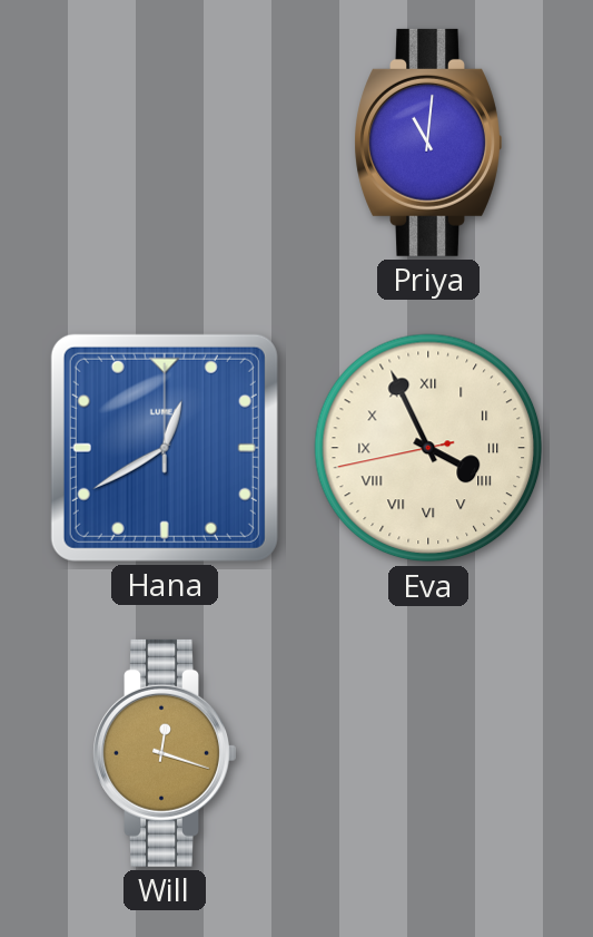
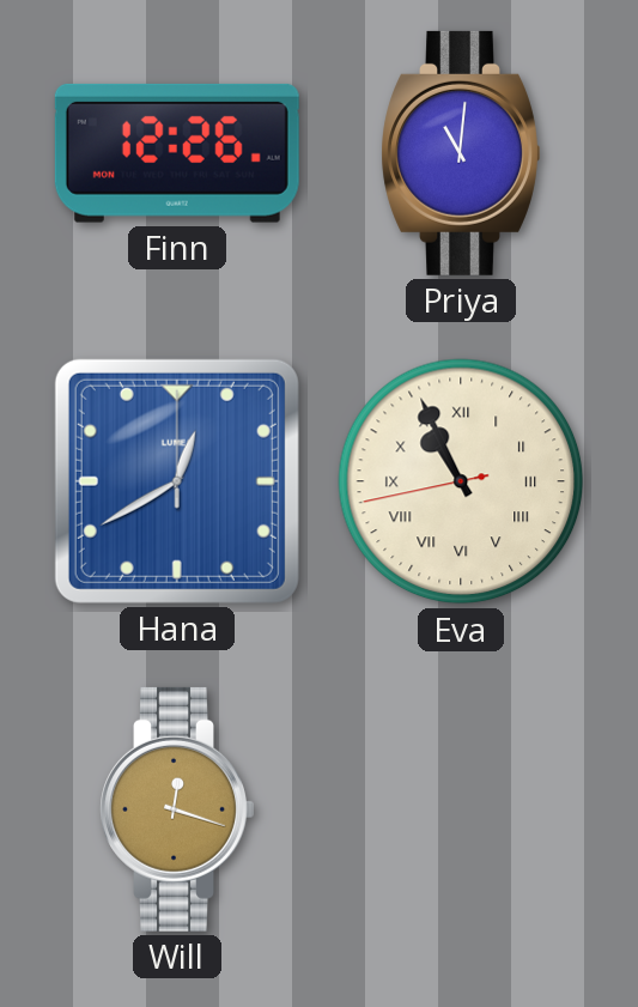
Finn: none -> 12:26 (177, 153)
Eva: 3:55 -> 10:55 (461, 481)
